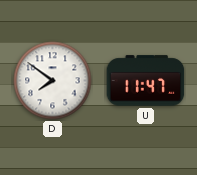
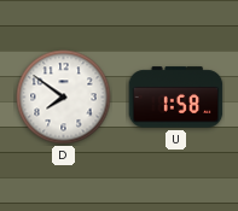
U: 11:47 -> 1:58 (176, 98)
